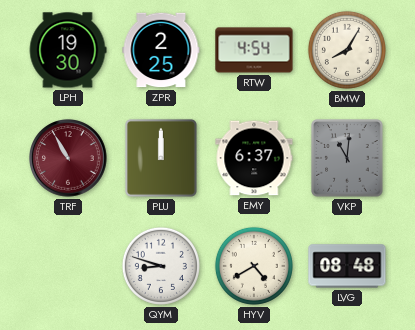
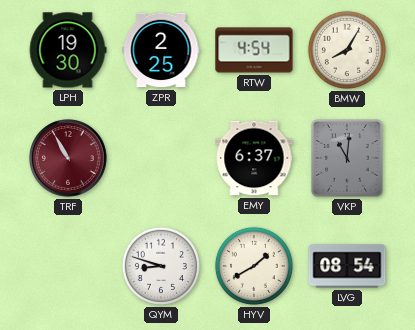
PLU: 12:00 -> none (161, 158)
HYV: 4:40 -> 1:40 (254, 266)
LVG: 08:48 -> 08:54 (347, 266)
